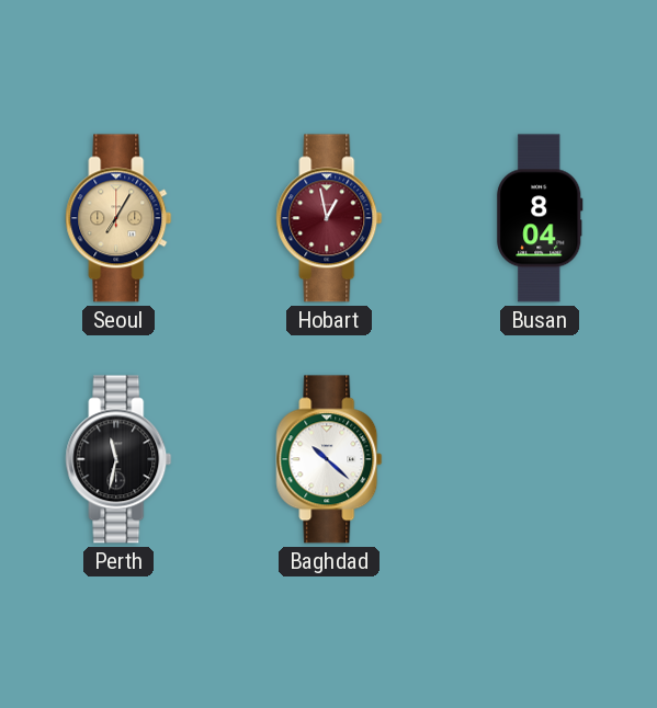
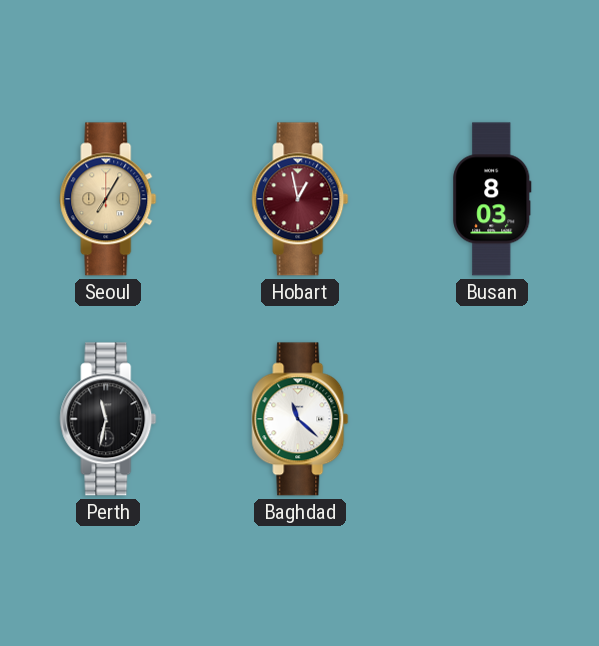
Busan: 8:04 -> 8:03 (492, 199)
Baghdad: 10:22 -> 11:22 (300, 419)
